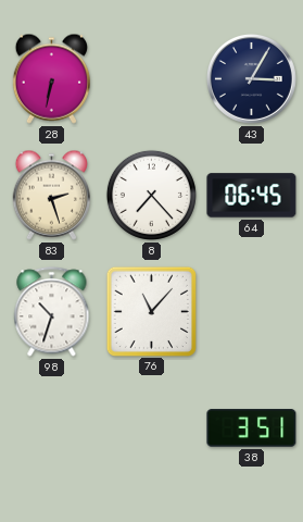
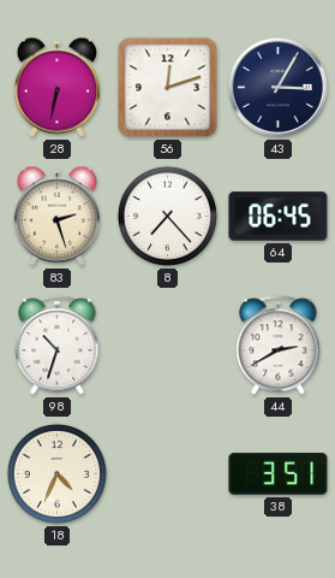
56: none -> 12:12 (168, 88)
76: 11:07 -> none (151, 311)
44: none -> 2:40 (279, 346)
18: none -> 4:34 (56, 473)
